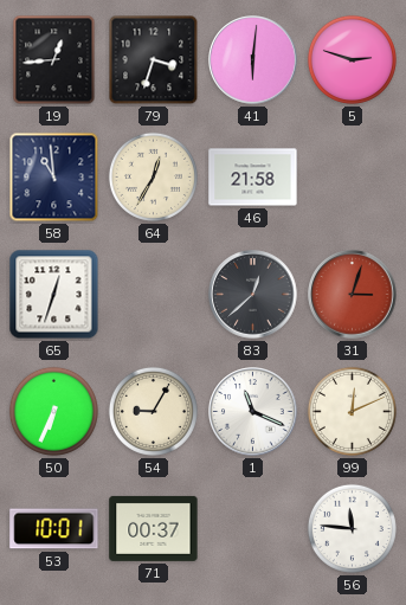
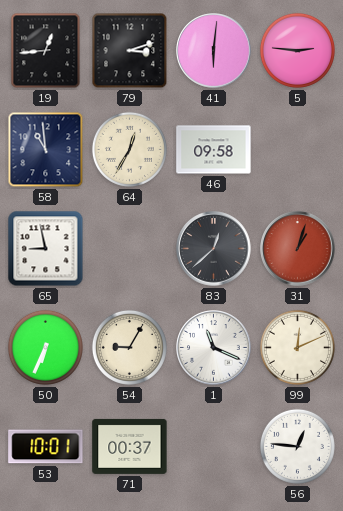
79: 3:33 -> 3:12 (130, 51)
5: 2:48 -> 2:46 (297, 50)
46: 21:58 -> 09:58 (214, 150)
65: 12:33 -> 8:58 (46, 249)
31: 3:03 -> 1:03 (298, 249)
56: 11:46 -> 12:46 (297, 446)
